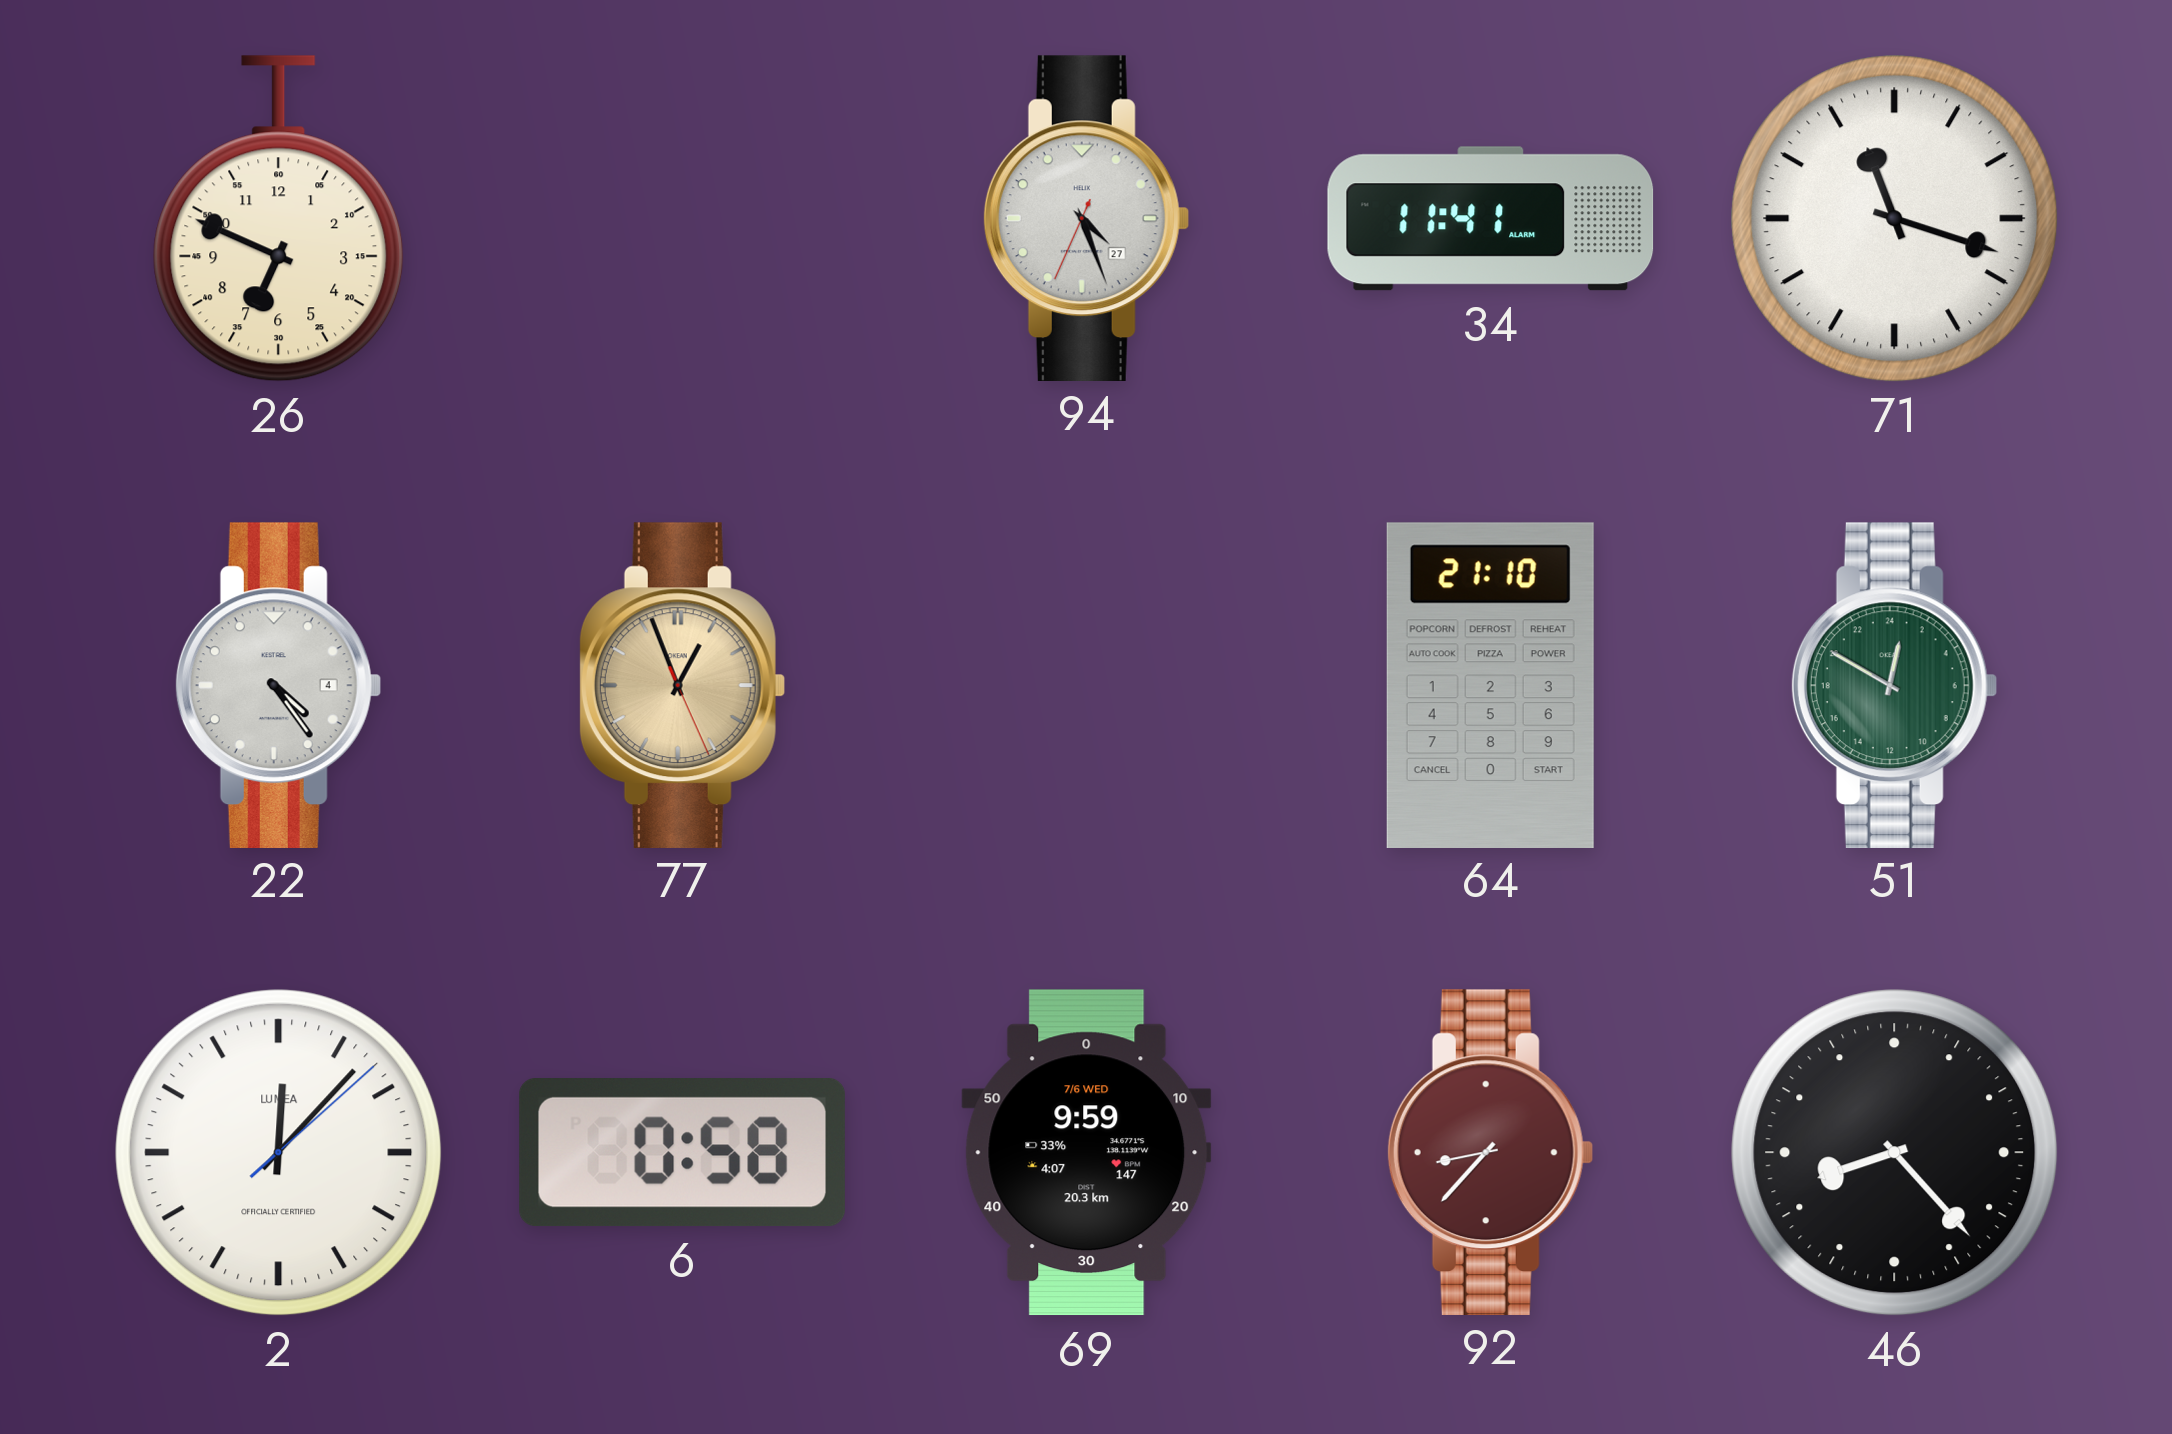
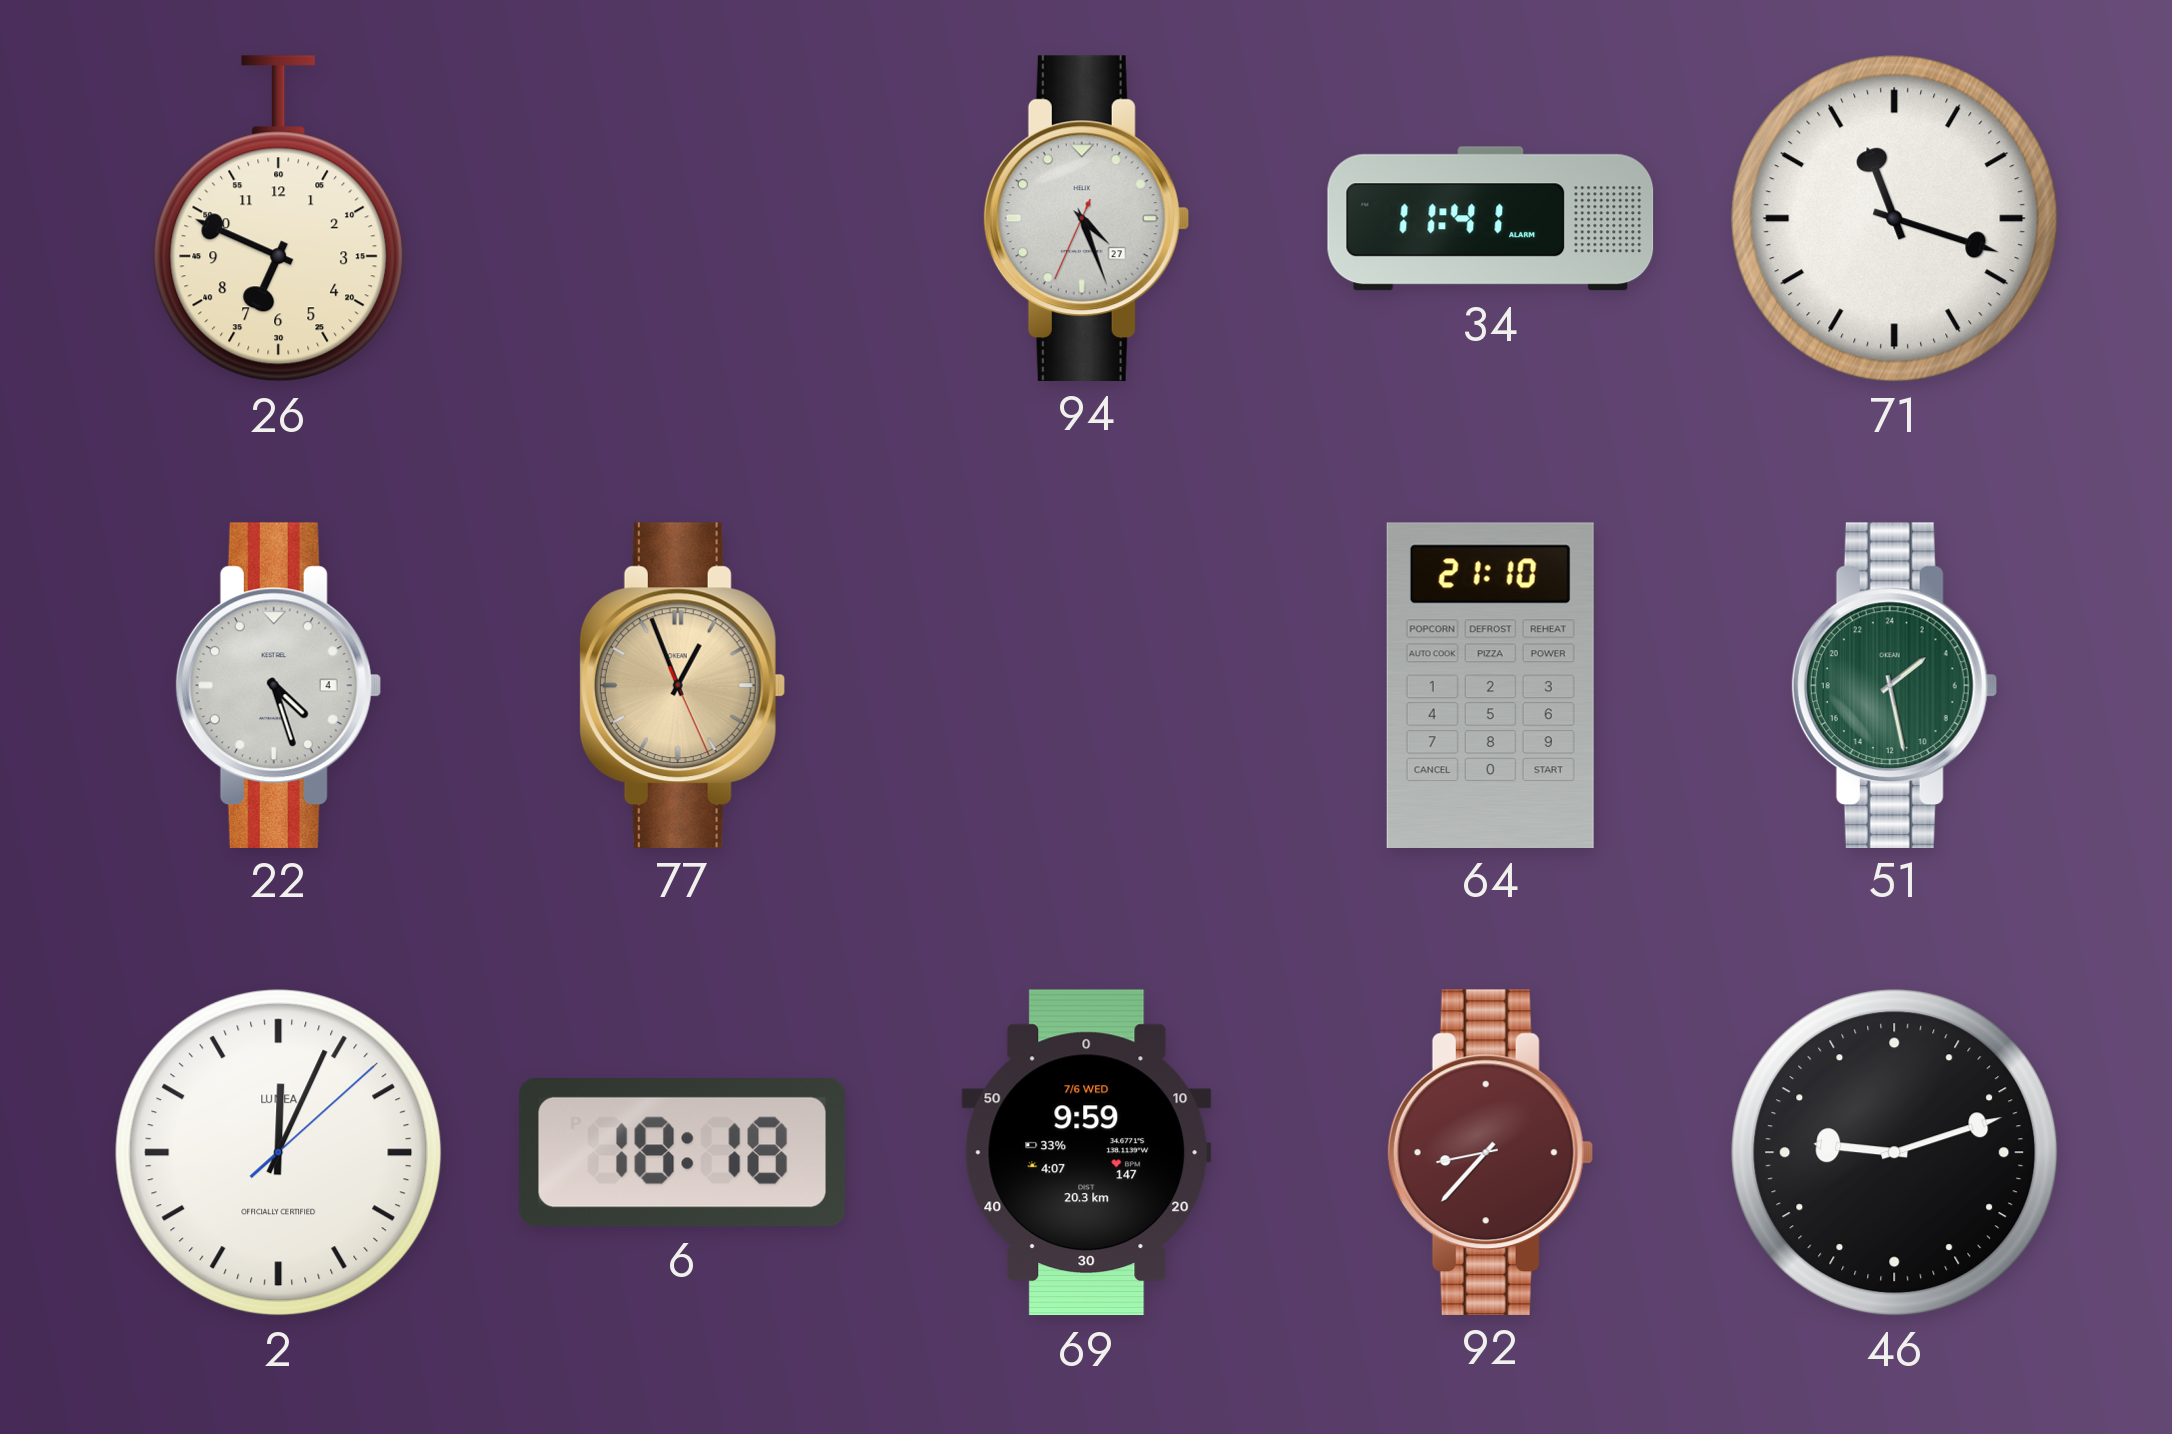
22: 4:24 -> 4:27 (278, 685)
51: 0:50 -> 3:28 (1894, 685)
2: 12:07 -> 12:04 (279, 1153)
6: 0:58 -> 18:18 (682, 1153)
46: 8:23 -> 9:12 (1895, 1153)
